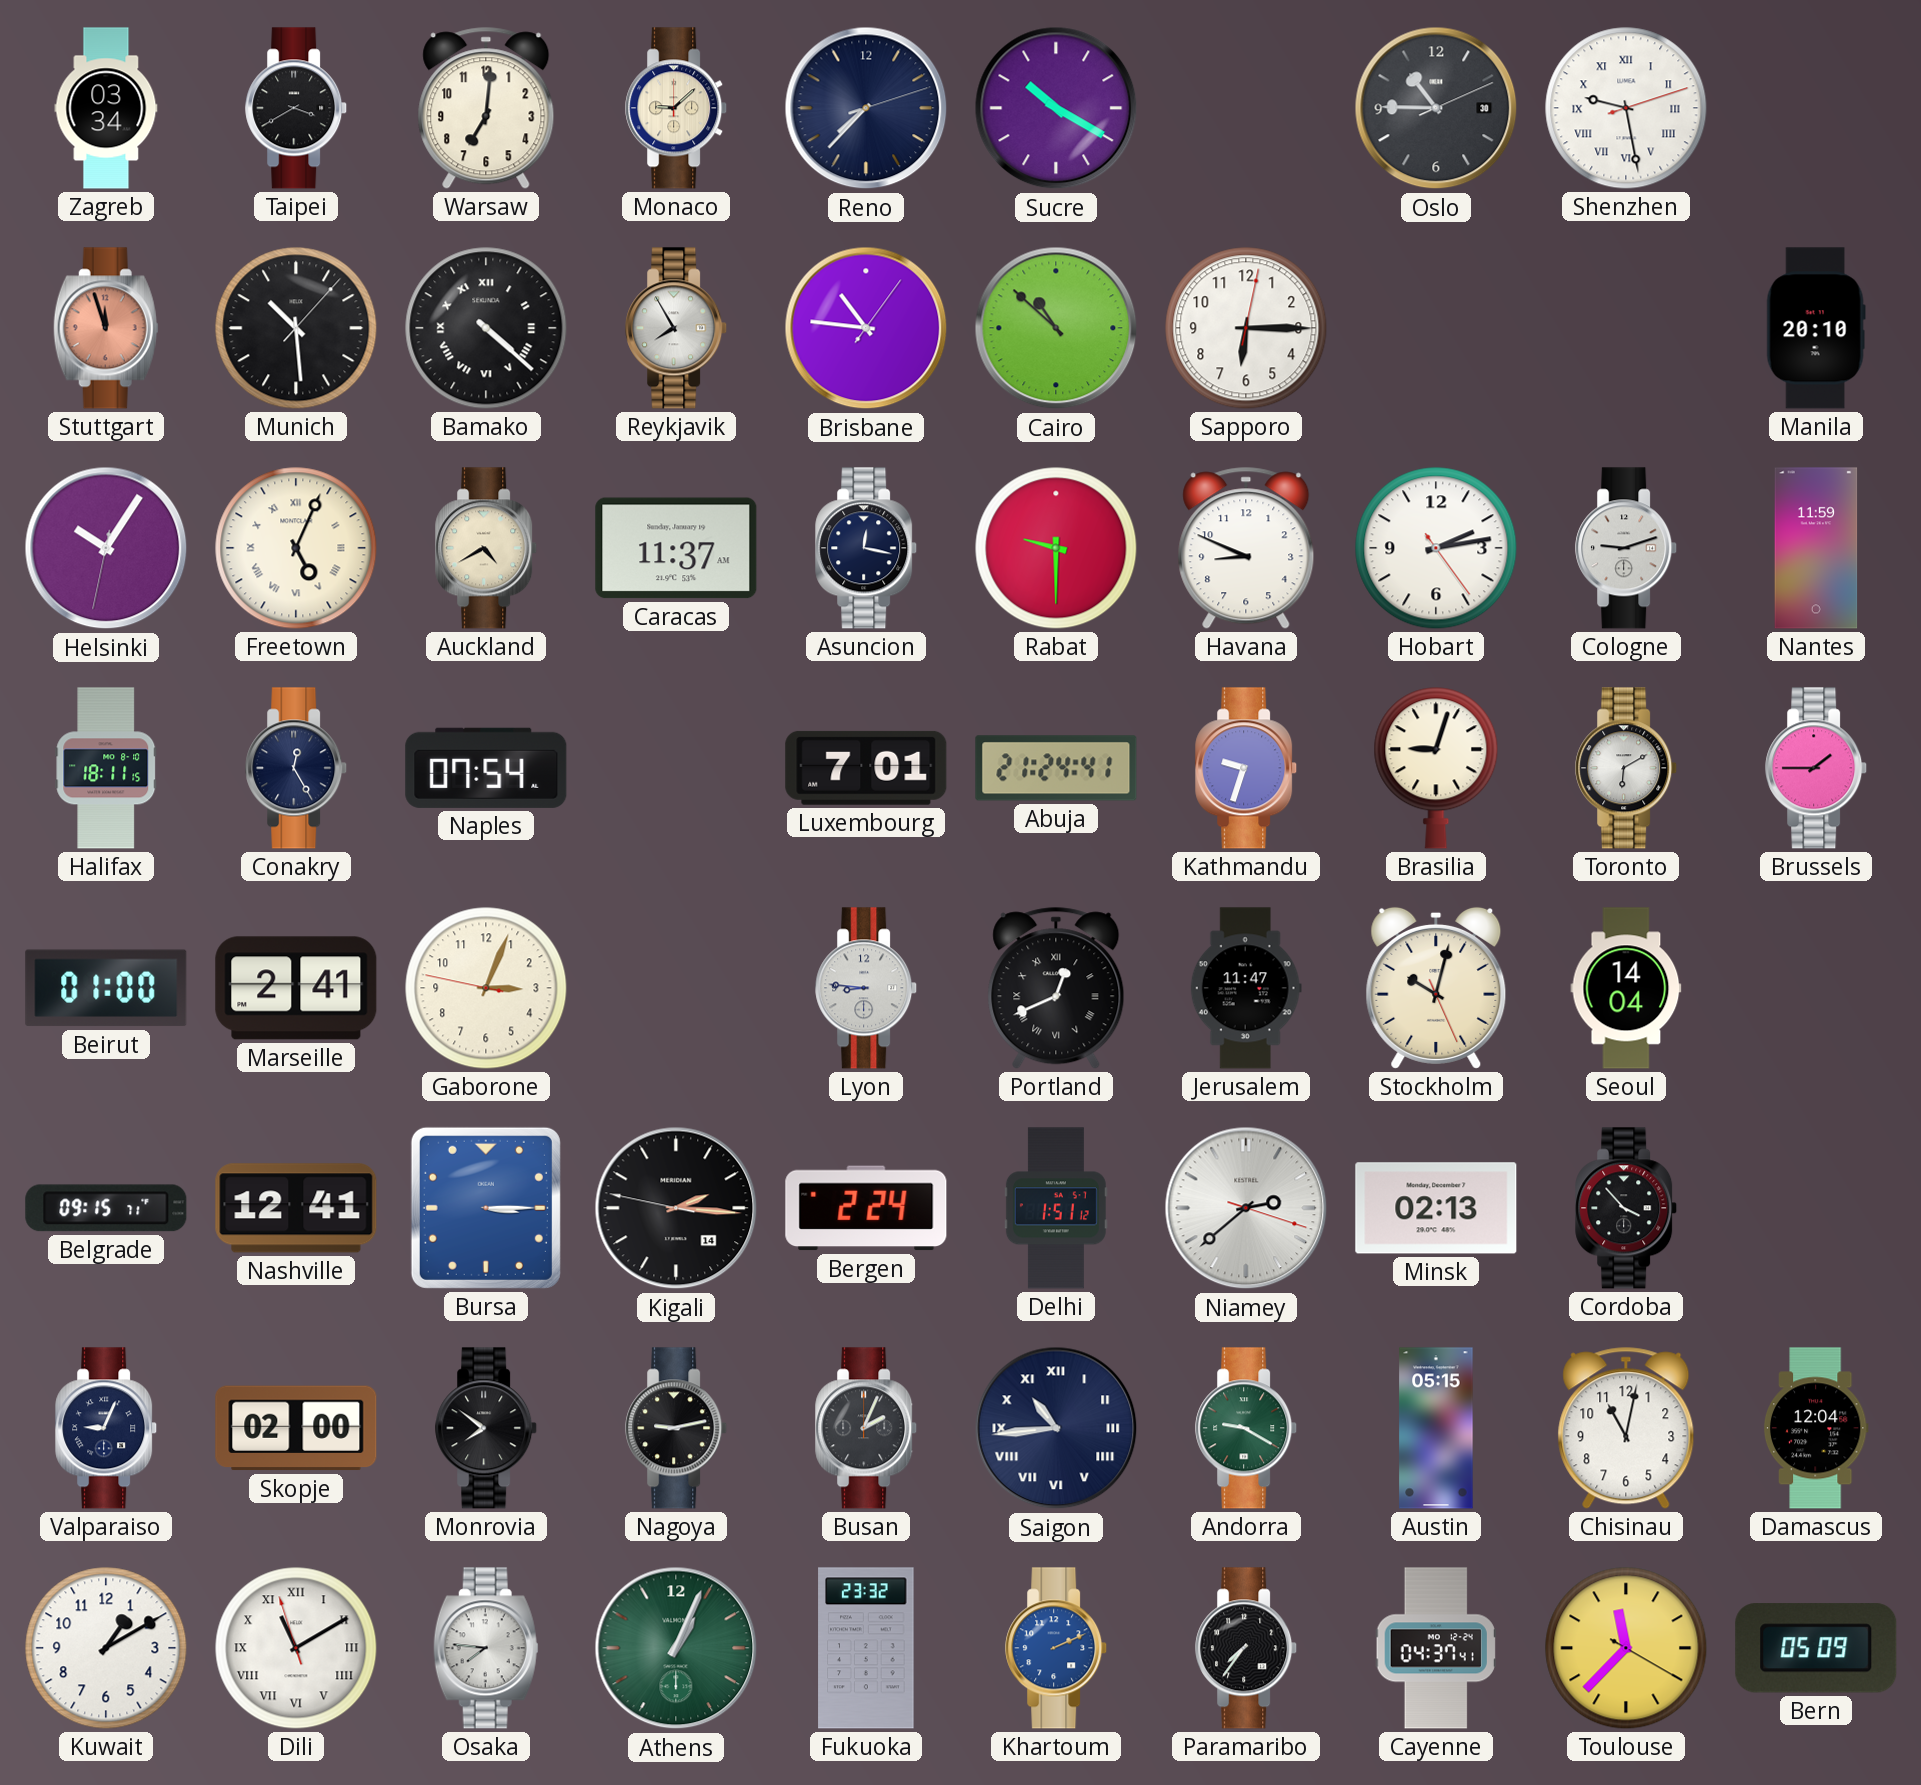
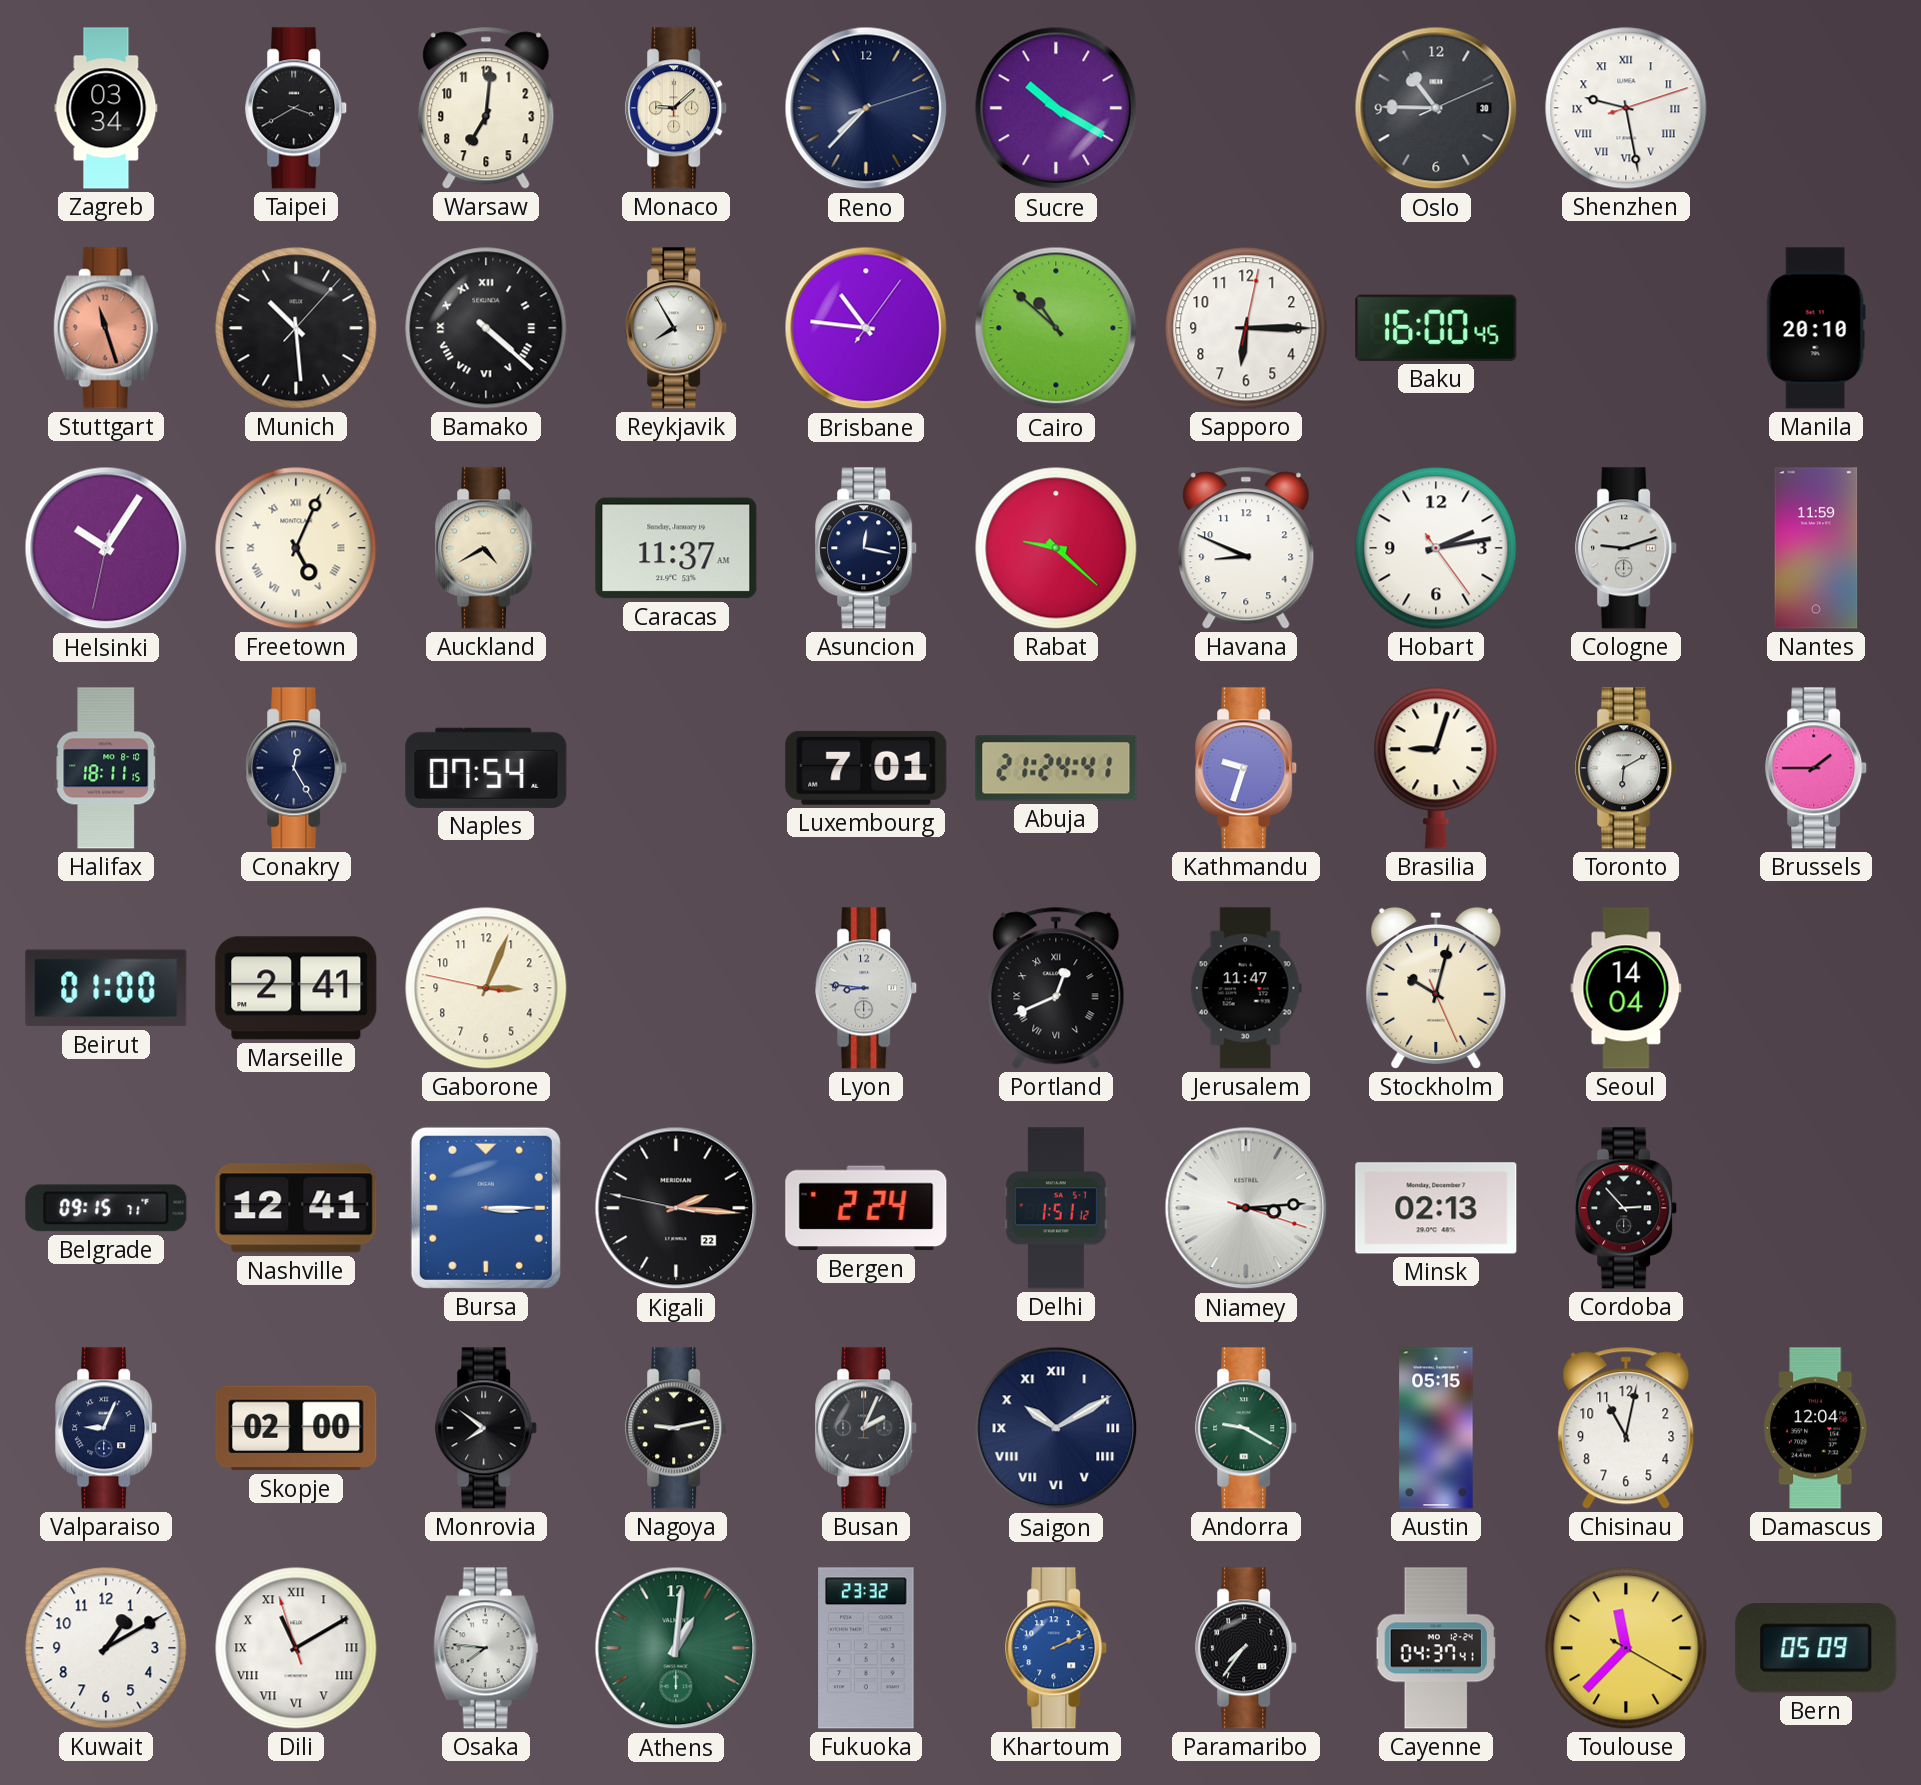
Stuttgart: 11:57 -> 11:27 (106, 328)
Baku: none -> 16:00 (1436, 328)
Rabat: 9:30 -> 9:22 (1056, 548)
Kigali date: 14 -> 22 (676, 1208)
Niamey: 2:38 -> 3:14 (1246, 1208)
Cordoba: 3:53 -> 2:53 (1627, 1208)
Saigon: 10:44 -> 10:10 (1056, 1428)
Athens: 1:04 -> 1:01 (676, 1648)
